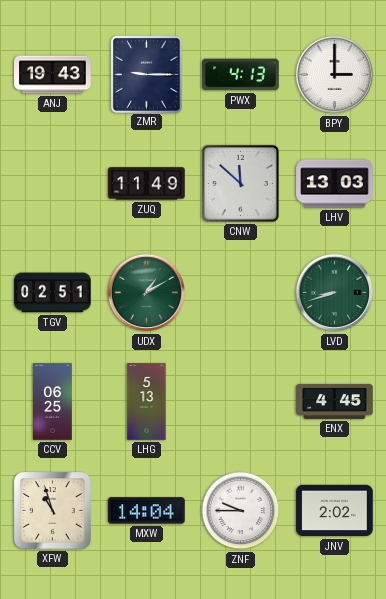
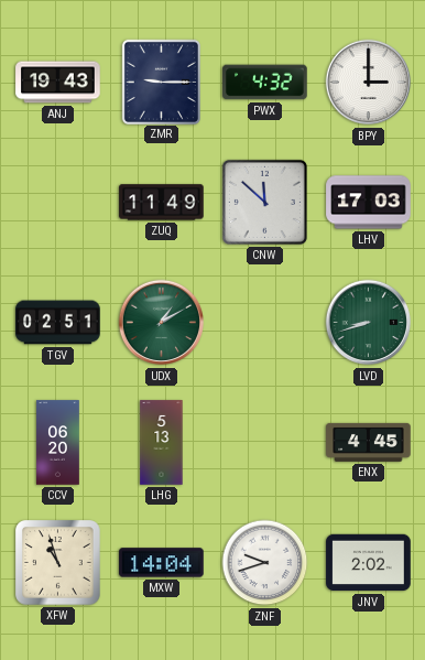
PWX: 4:13 -> 4:32 (265, 83)
LHV: 13:03 -> 17:03 (369, 203)
CCV: 06:25 -> 06:20 (58, 443)
ZNF: 9:45 -> 9:42 (265, 563)
